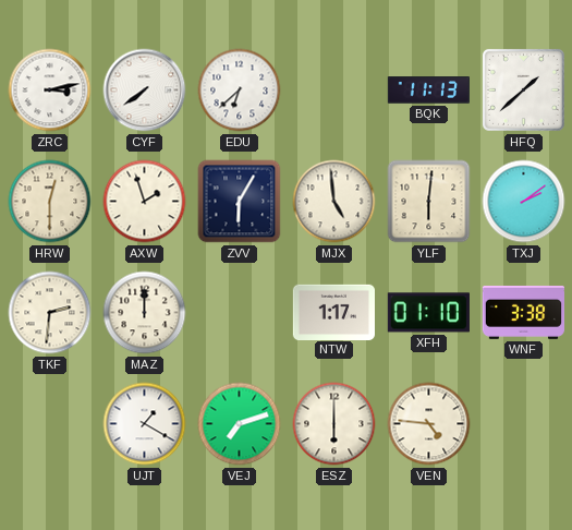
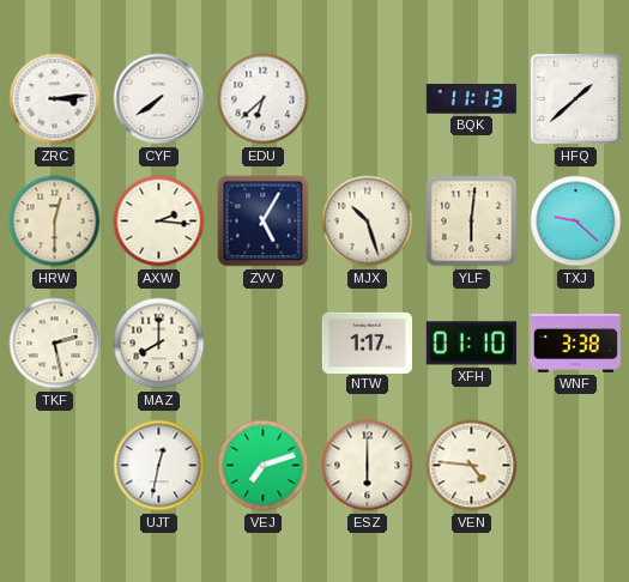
ZRC: 3:13 -> 3:14 (55, 99)
AXW: 1:57 -> 2:16 (159, 222)
ZVV: 6:05 -> 5:05 (264, 222)
MJX: 4:59 -> 10:27 (368, 222)
TXJ: 2:09 -> 9:22 (576, 222)
TKF: 2:31 -> 2:28 (55, 344)
MAZ: 12:00 -> 8:00 (159, 344)
UJT: 1:20 -> 12:32 (159, 466)
